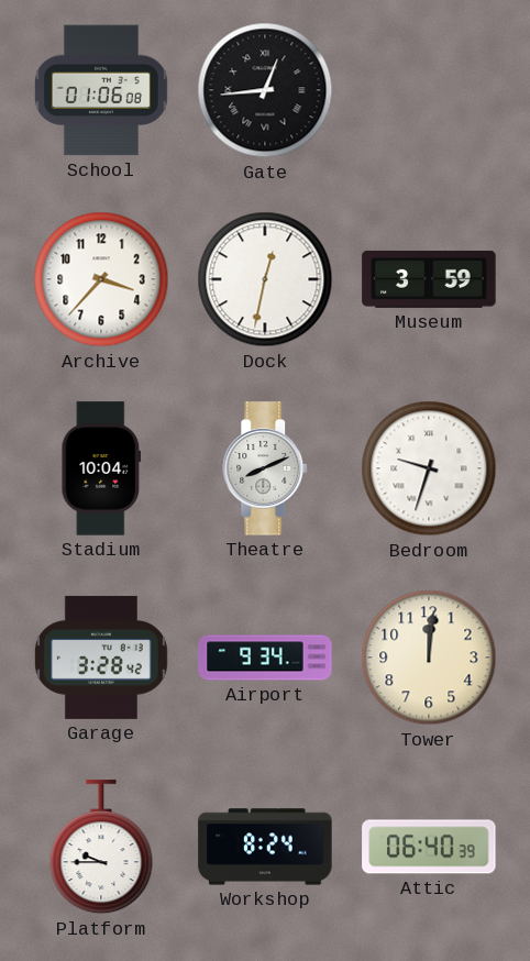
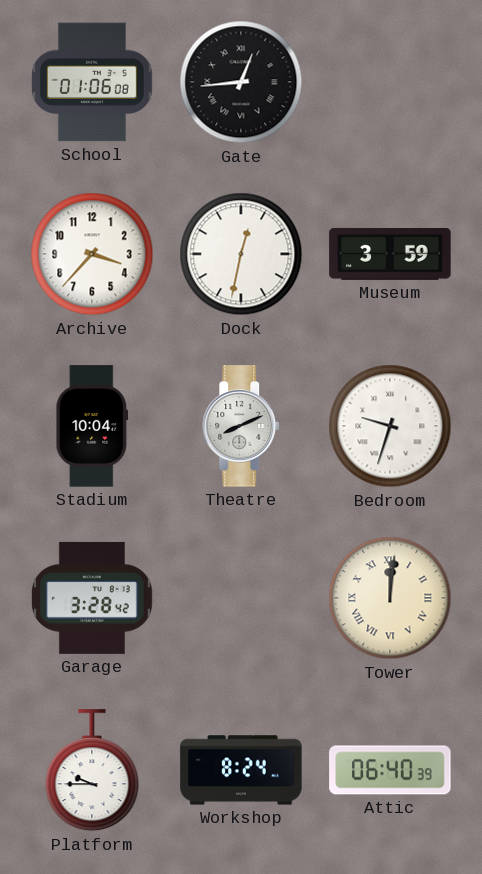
Airport: 9:34 -> none (265, 658)
Tower numerals: Arabic -> Roman (390, 598)
